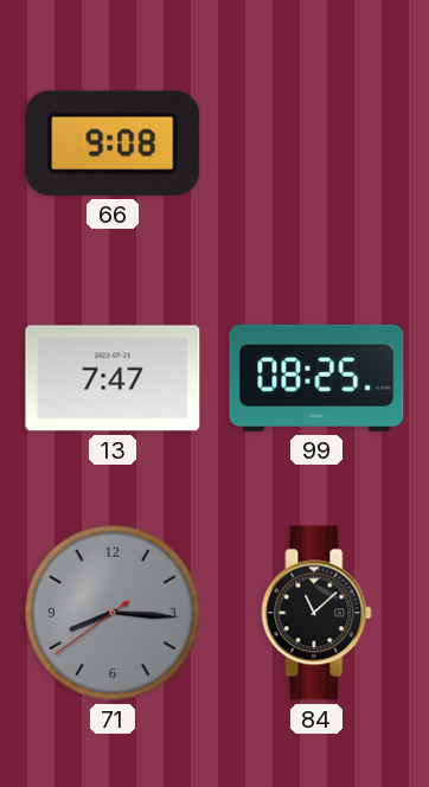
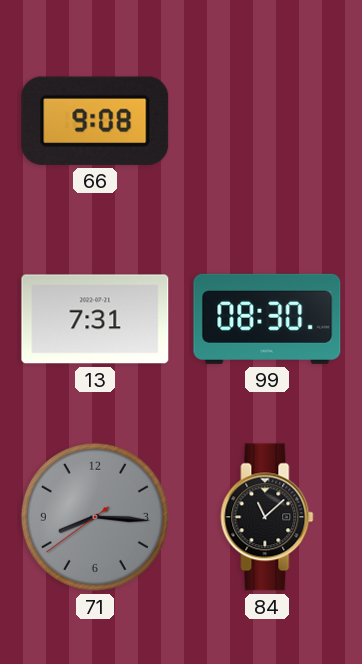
13: 7:47 -> 7:31 (95, 319)
99: 08:25 -> 08:30 (267, 319)
